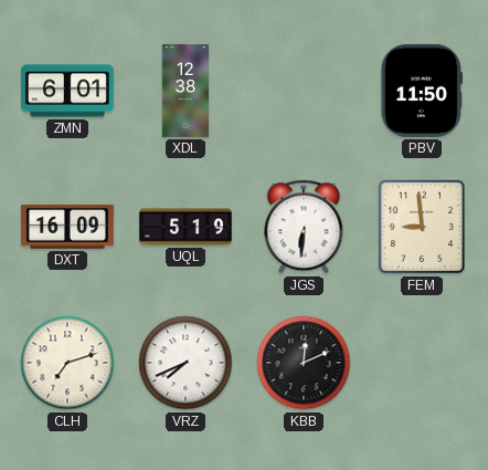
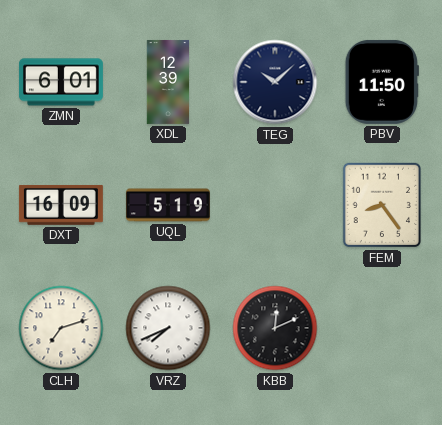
XDL: 12:38 -> 12:39 (168, 82)
TEG: none -> 10:08 (275, 82)
JGS: 6:31 -> none (304, 227)
FEM: 8:59 -> 8:24 (381, 205)
